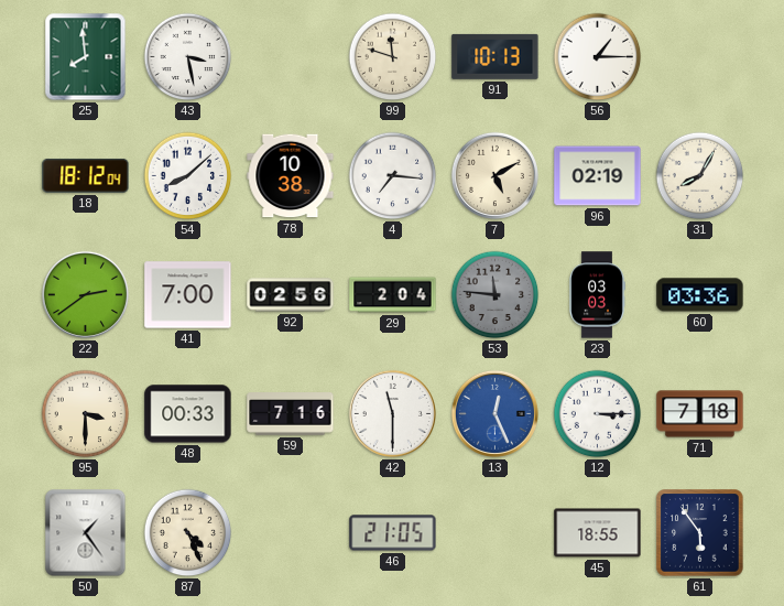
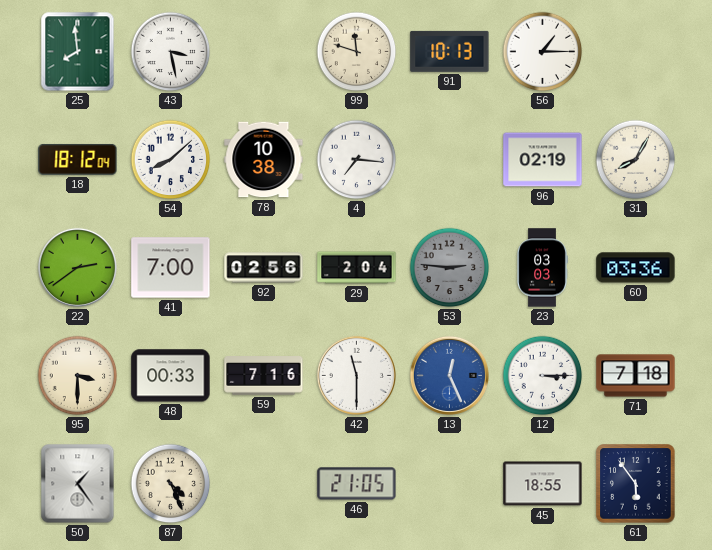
7: 5:10 -> none (494, 175)
53: 11:46 -> 2:46 (450, 268)
